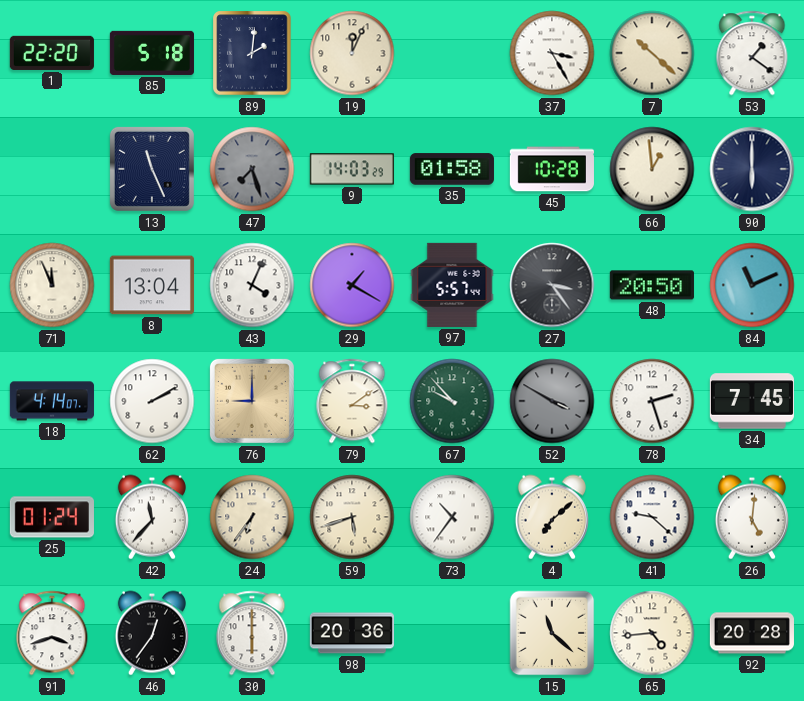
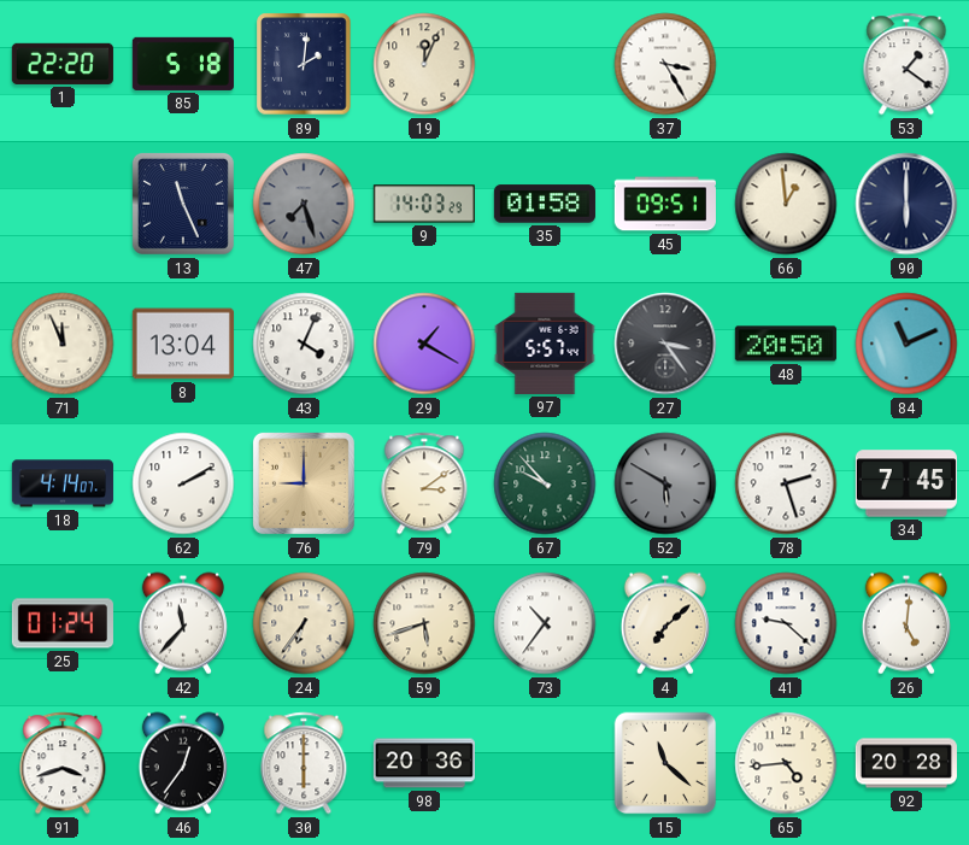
7: 10:22 -> none (652, 53)
45: 10:28 -> 09:51 (665, 204)
52: 3:50 -> 5:50 (665, 483)
